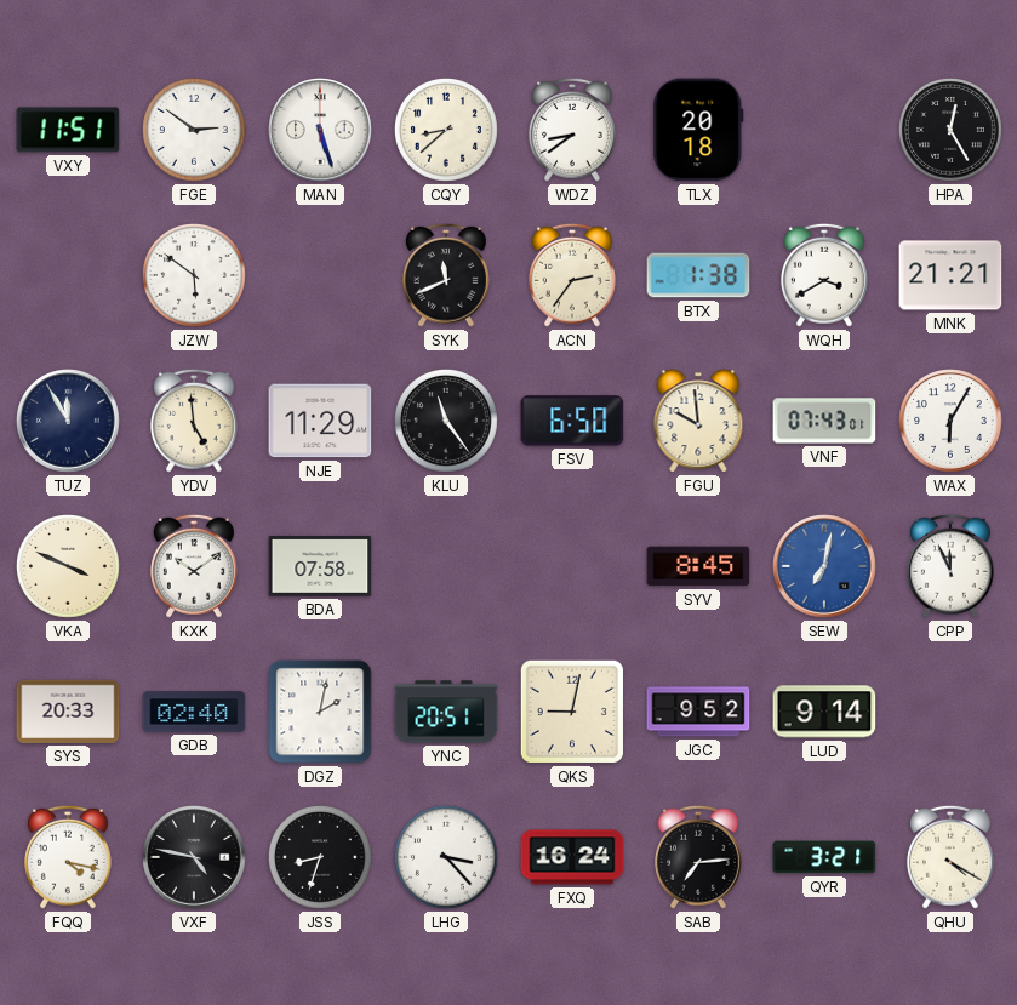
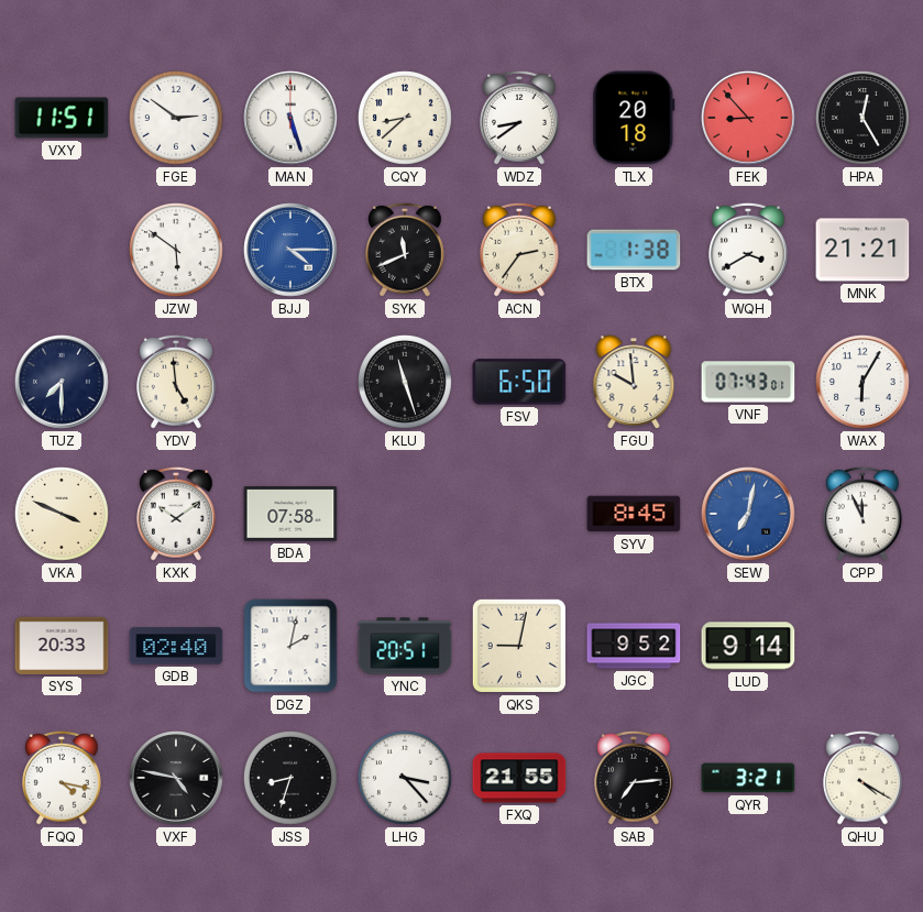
FEK: none -> 8:53 (748, 118)
BJJ: none -> 4:15 (290, 250)
TUZ: 11:55 -> 7:30 (62, 382)
NJE: 11:29 -> none (320, 421)
KLU: 11:24 -> 11:27 (406, 383)
FXQ: 16:24 -> 21:55 (519, 778)
